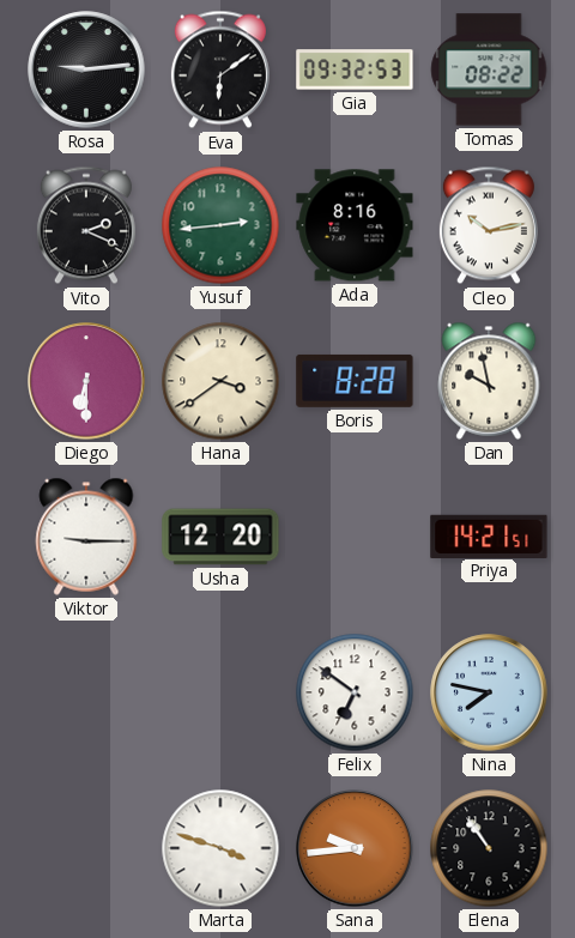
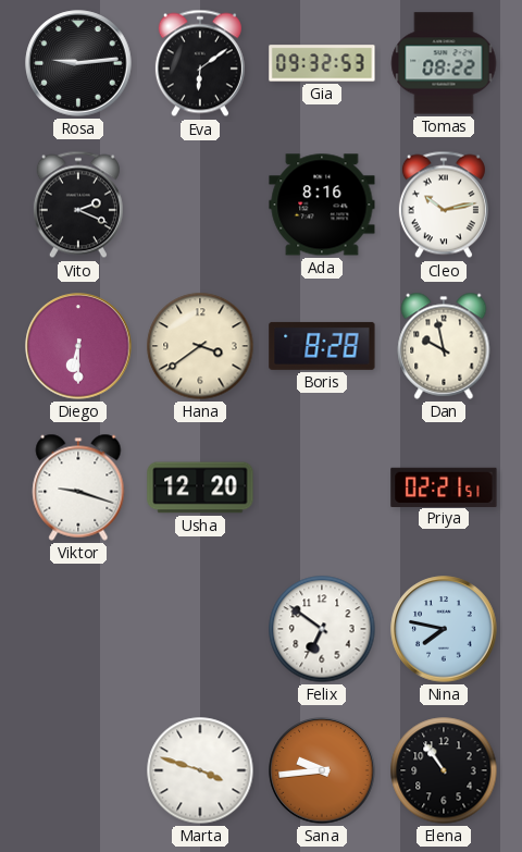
Yusuf: 2:44 -> none (220, 225)
Viktor: 9:15 -> 9:18 (78, 487)
Priya: 14:21 -> 02:21 (444, 486)
